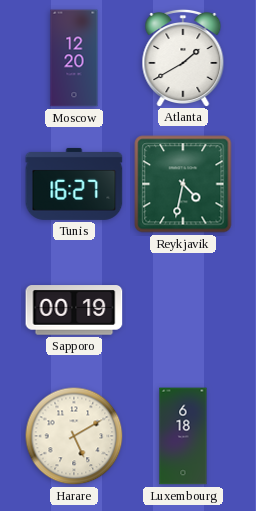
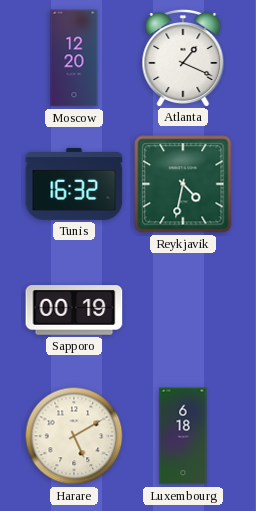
Atlanta: 1:40 -> 1:19 (183, 57)
Tunis: 16:27 -> 16:32 (74, 184)
